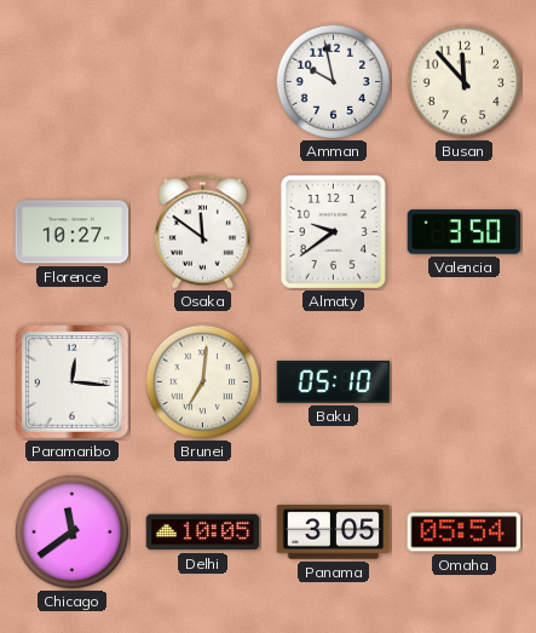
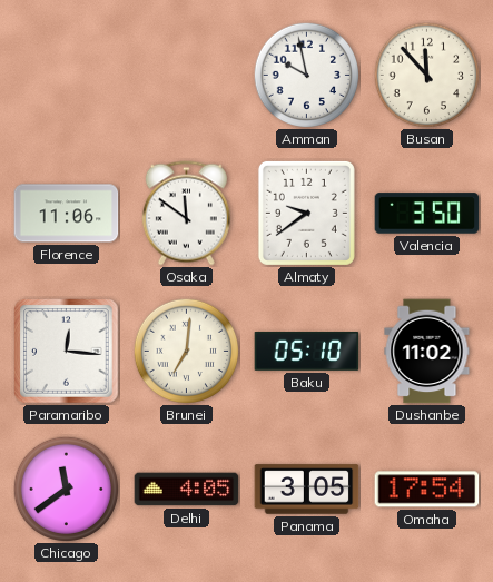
Florence: 10:27 -> 11:06 (67, 214)
Dushanbe: none -> 11:02 (427, 352)
Delhi: 10:05 -> 4:05 (187, 490)
Omaha: 05:54 -> 17:54 (427, 490)
